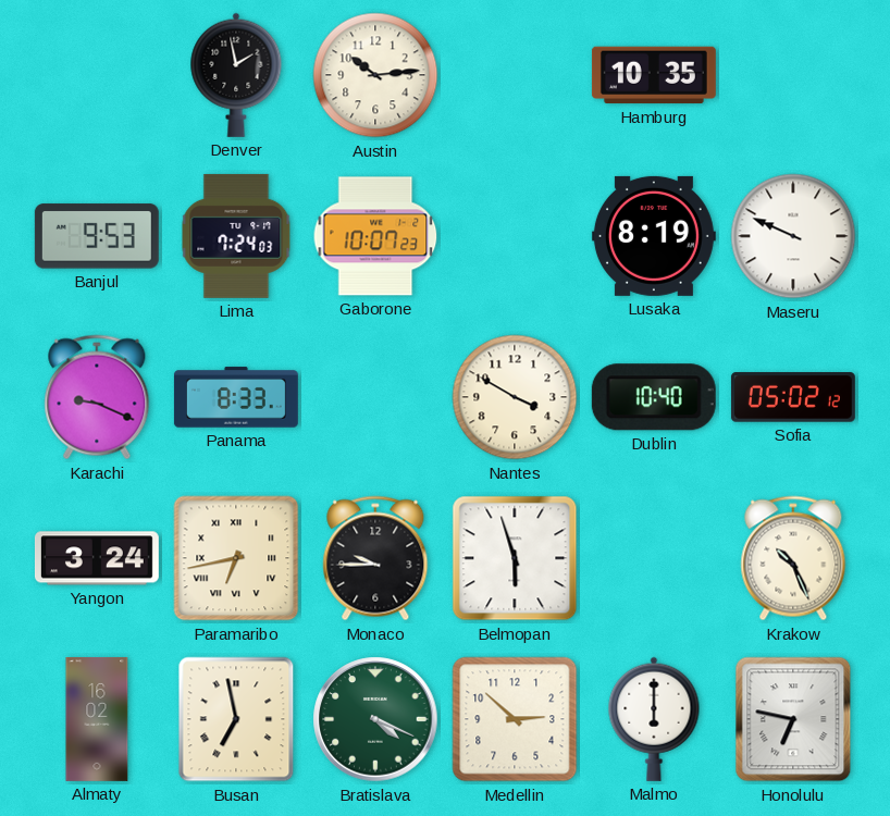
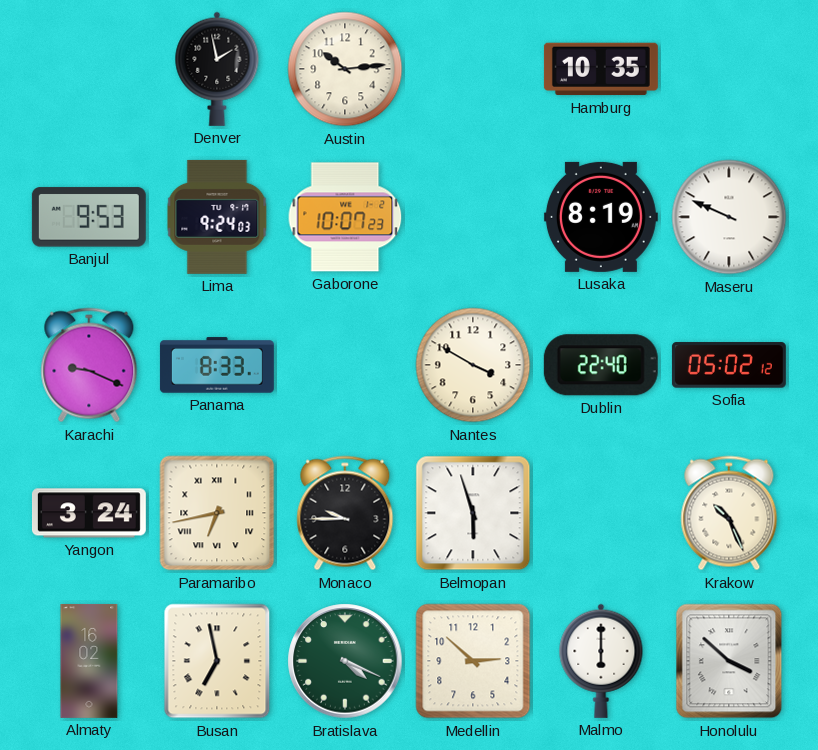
Lima: 7:24 -> 9:24 (217, 217)
Dublin: 10:40 -> 22:40 (601, 365)
Honolulu: 6:47 -> 3:52 (729, 661)
